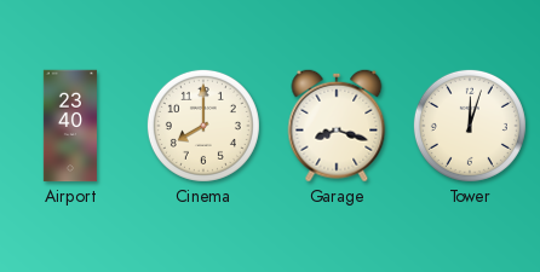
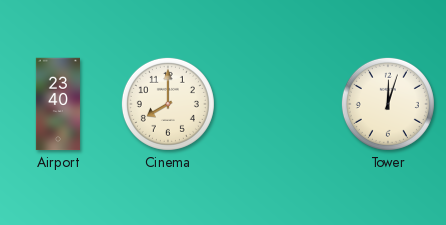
Garage: 8:18 -> none (337, 126)
